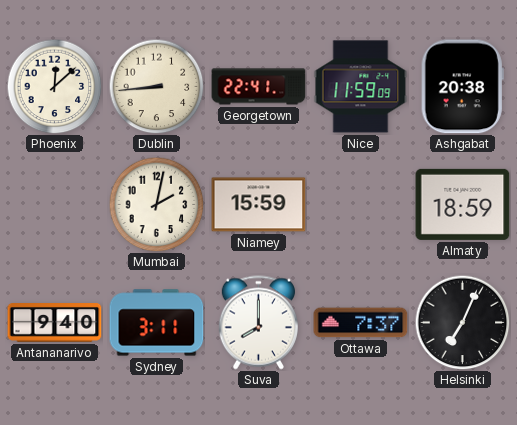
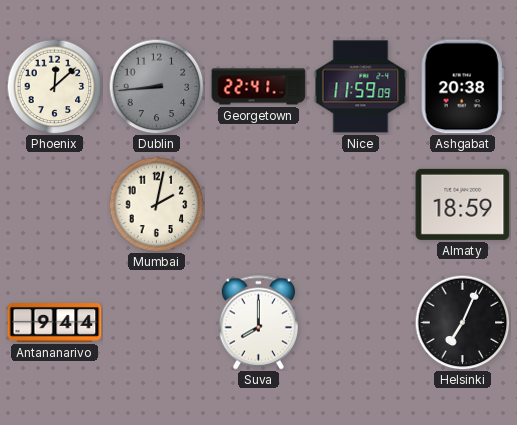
Dublin dial: cream -> grey (156, 86)
Niamey: 15:59 -> none (259, 205)
Antananarivo: 9:40 -> 9:44 (55, 323)
Sydney: 3:11 -> none (157, 323)
Ottawa: 7:37 -> none (361, 323)
